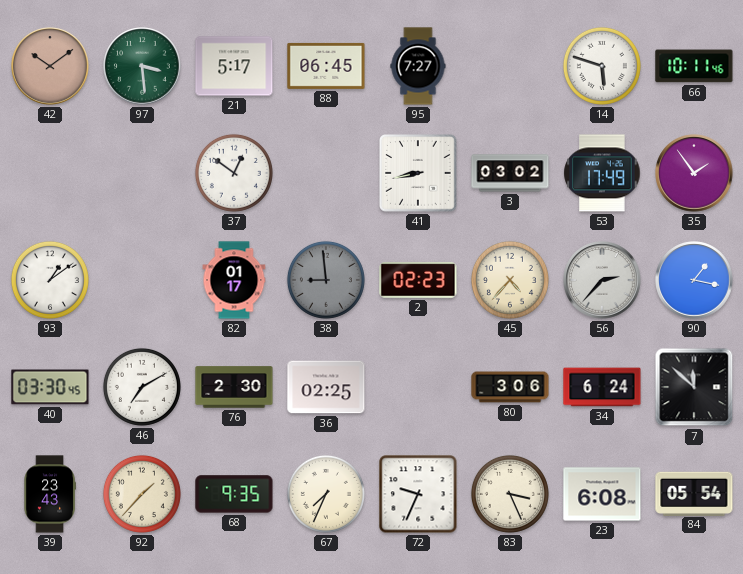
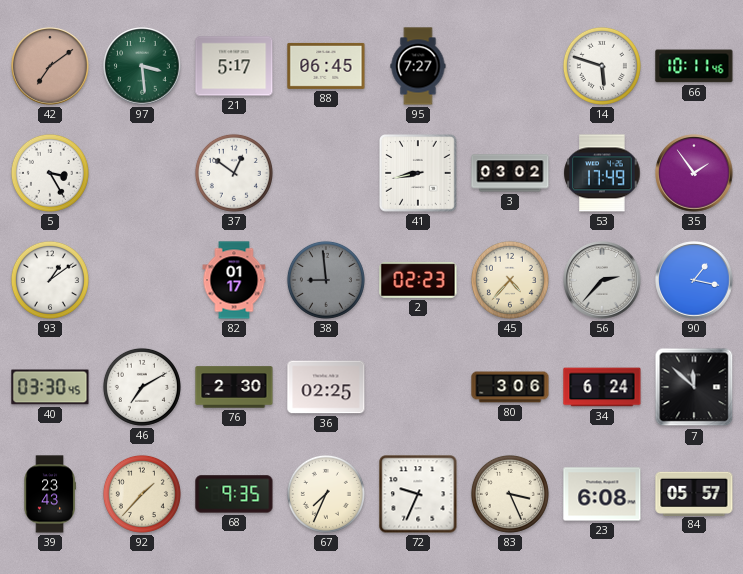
42: 10:09 -> 7:09 (50, 66)
5: none -> 3:25 (50, 173)
84: 05:54 -> 05:57 (694, 493)
